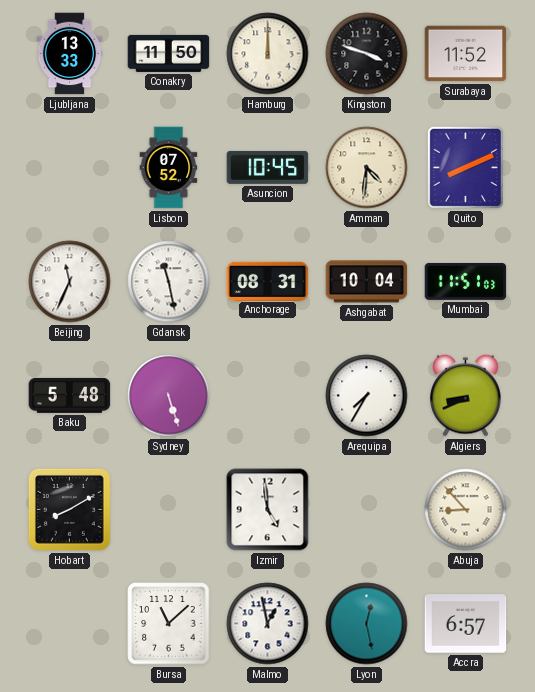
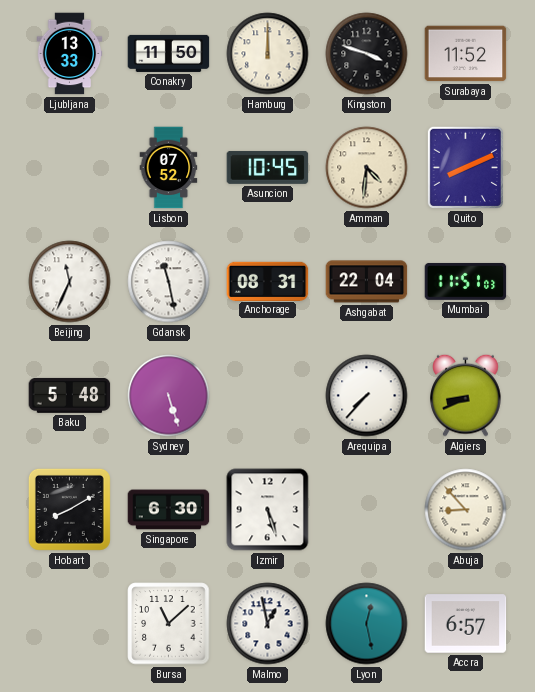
Ashgabat: 10:04 -> 22:04 (367, 282)
Arequipa: 7:35 -> 7:37 (367, 396)
Singapore: none -> 6:30 (169, 510)
Izmir: 4:59 -> 5:27 (268, 510)
